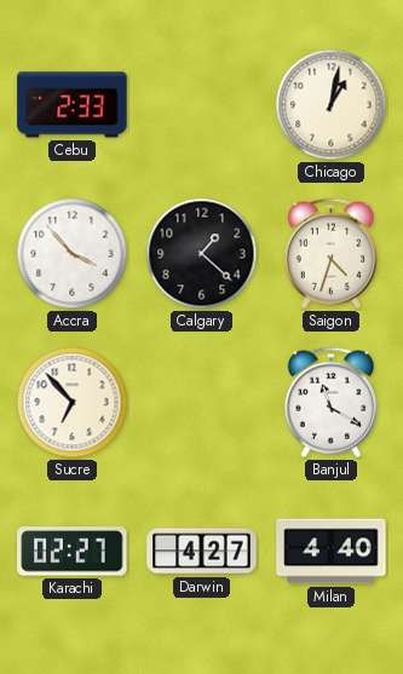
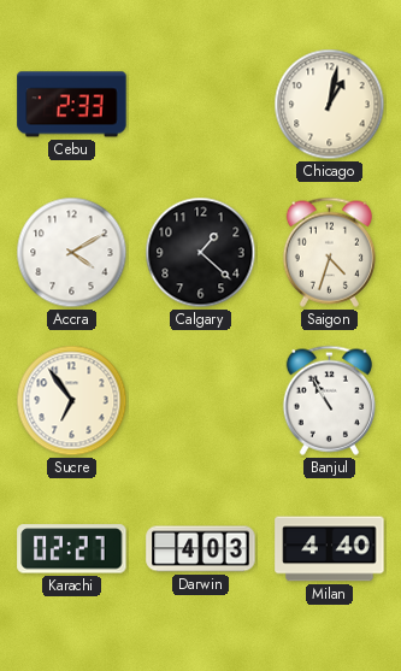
Accra: 3:53 -> 4:10 (72, 253)
Sucre: 6:53 -> 6:54 (72, 401)
Banjul: 11:20 -> 10:55 (329, 400)
Darwin: 4:27 -> 4:03 (201, 549)
